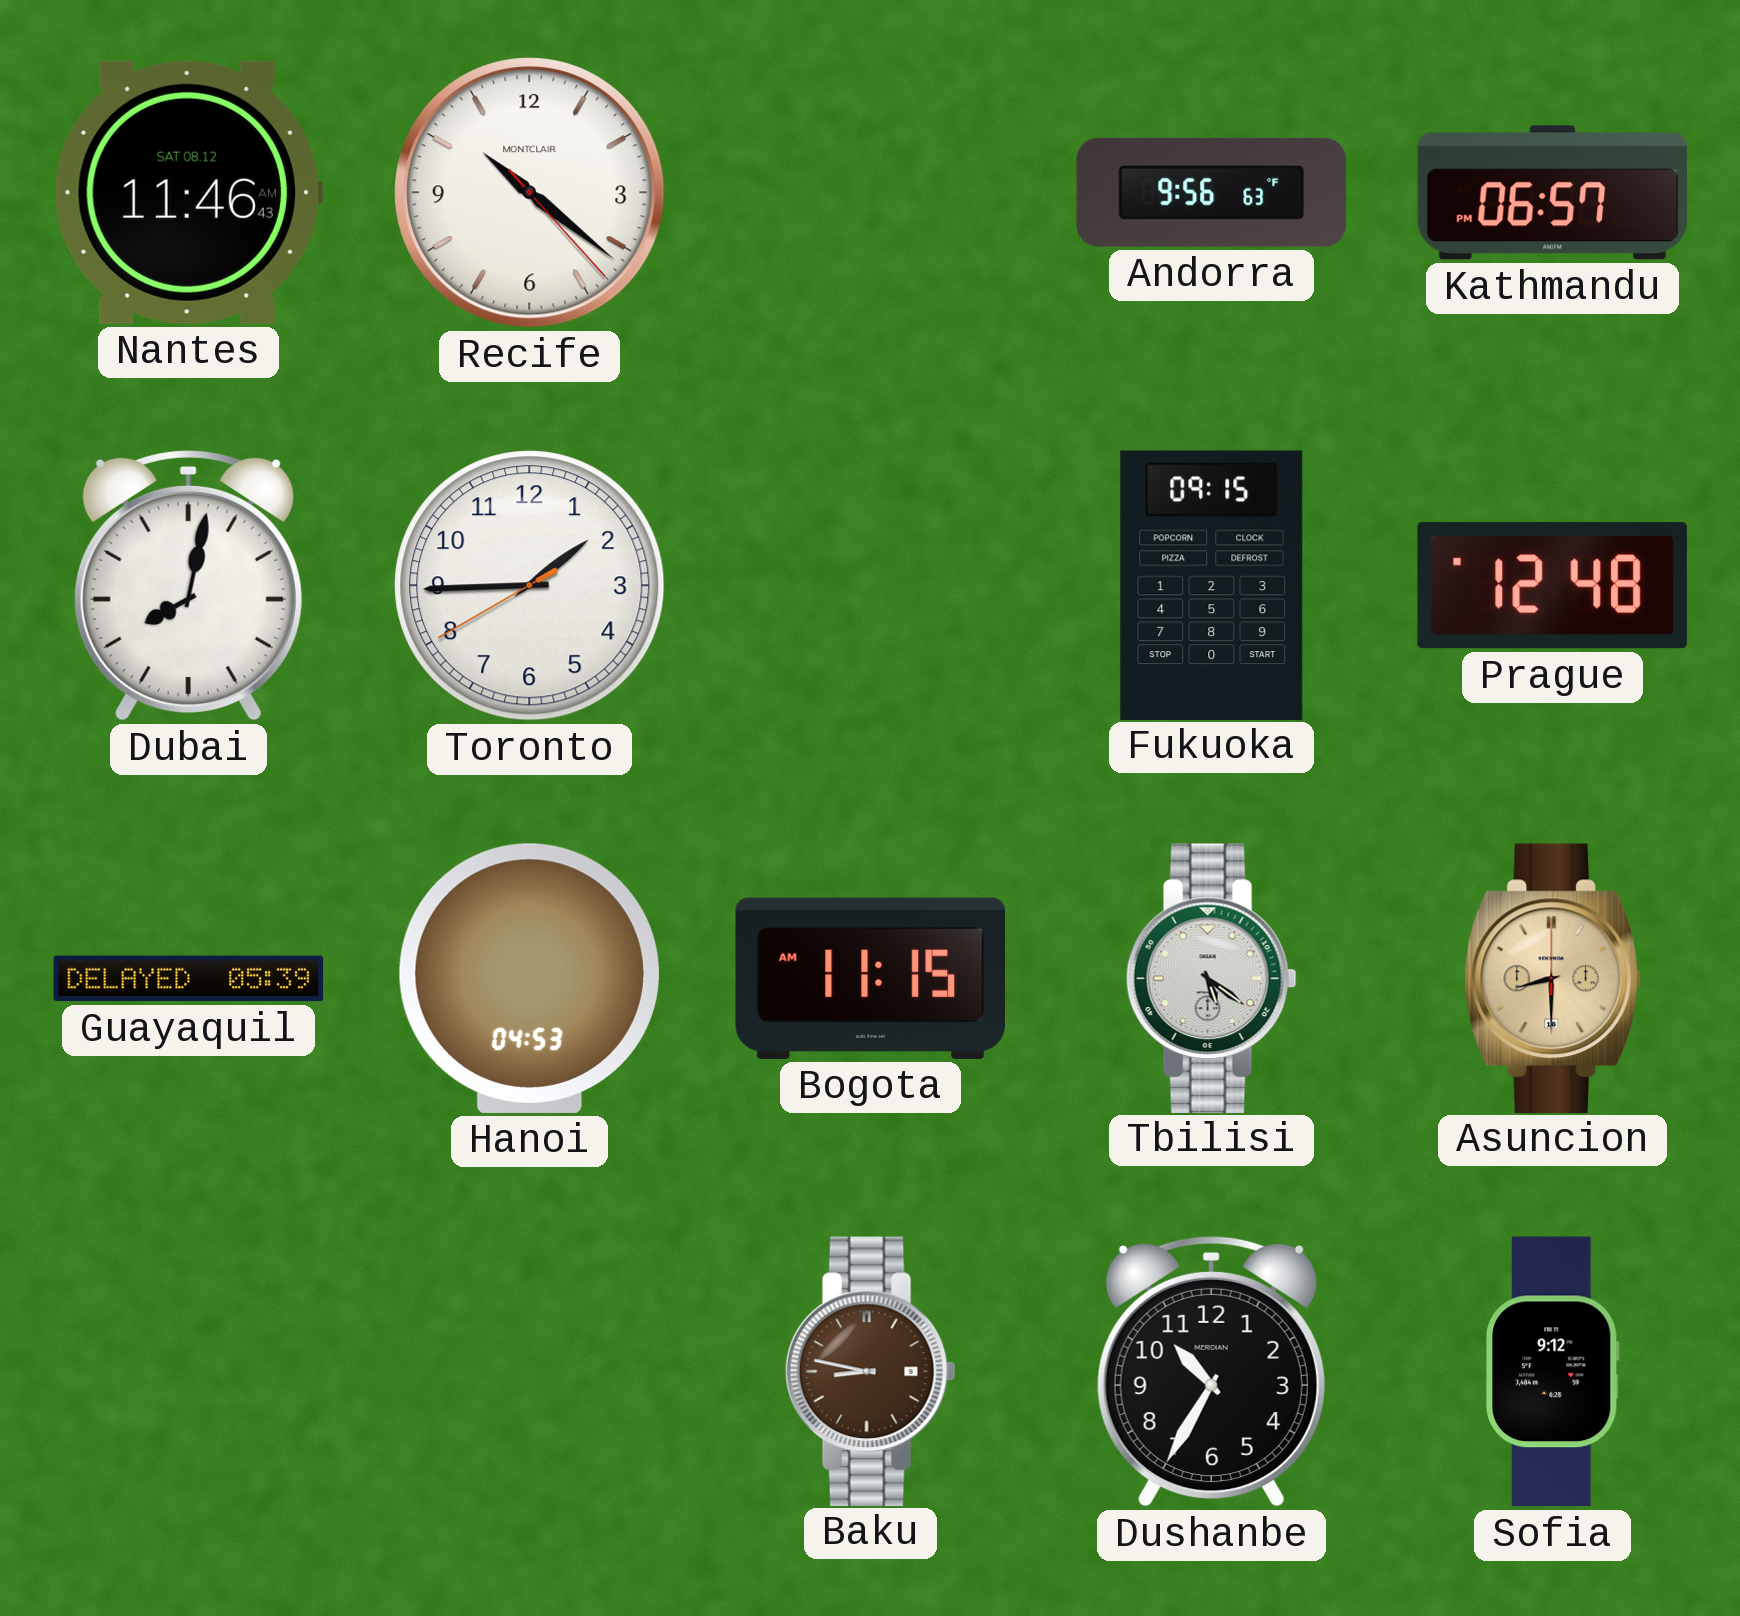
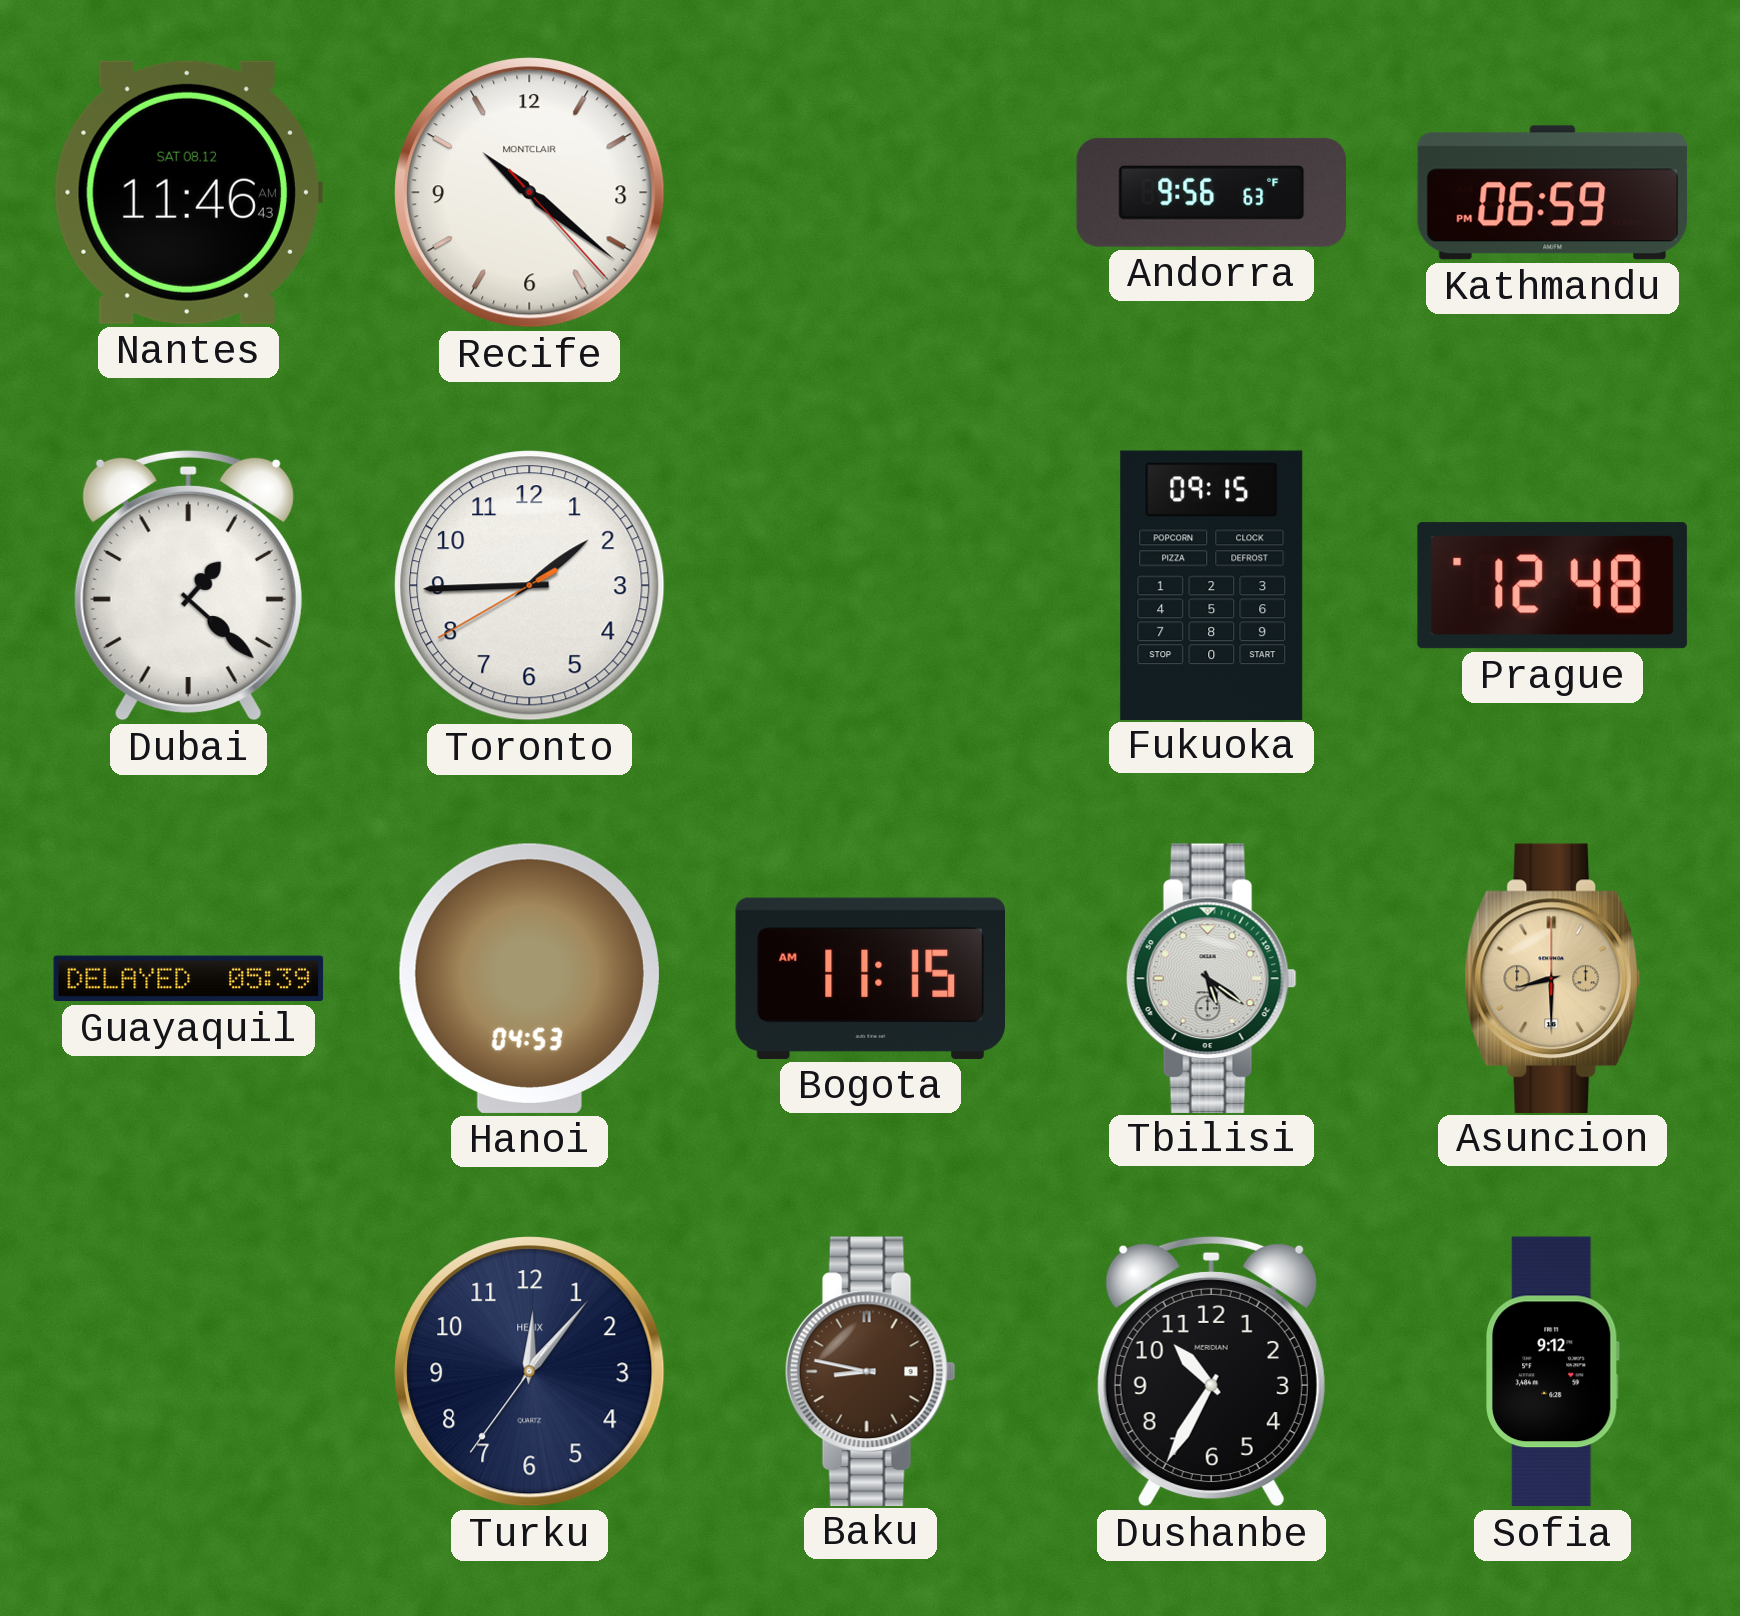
Kathmandu: 06:57 -> 06:59 (1553, 193)
Dubai: 8:02 -> 1:22 (188, 585)
Turku: none -> 12:06 (530, 1372)
